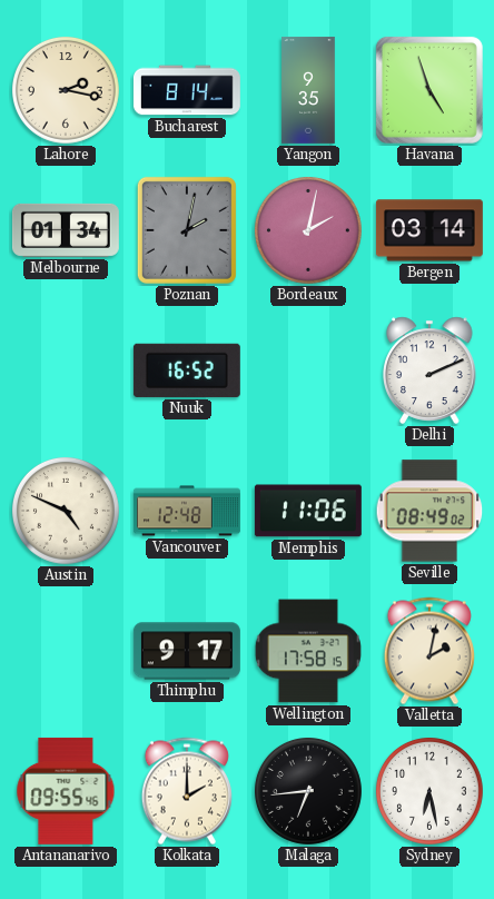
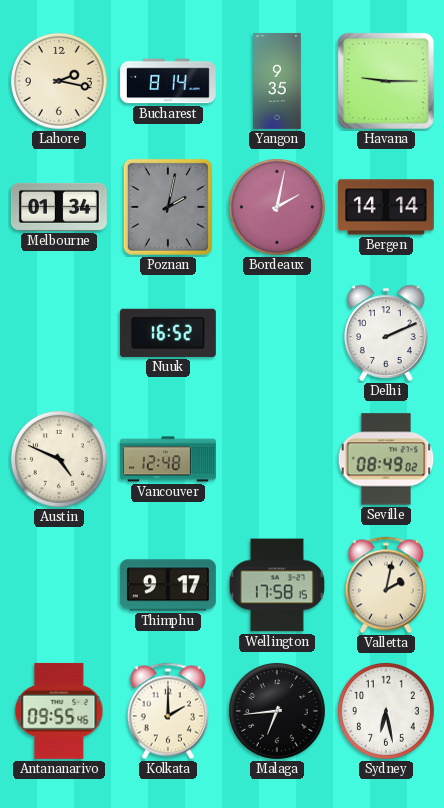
Havana: 4:57 -> 9:15 (386, 81)
Bergen: 03:14 -> 14:14 (386, 207)
Memphis: 11:06 -> none (308, 511)
